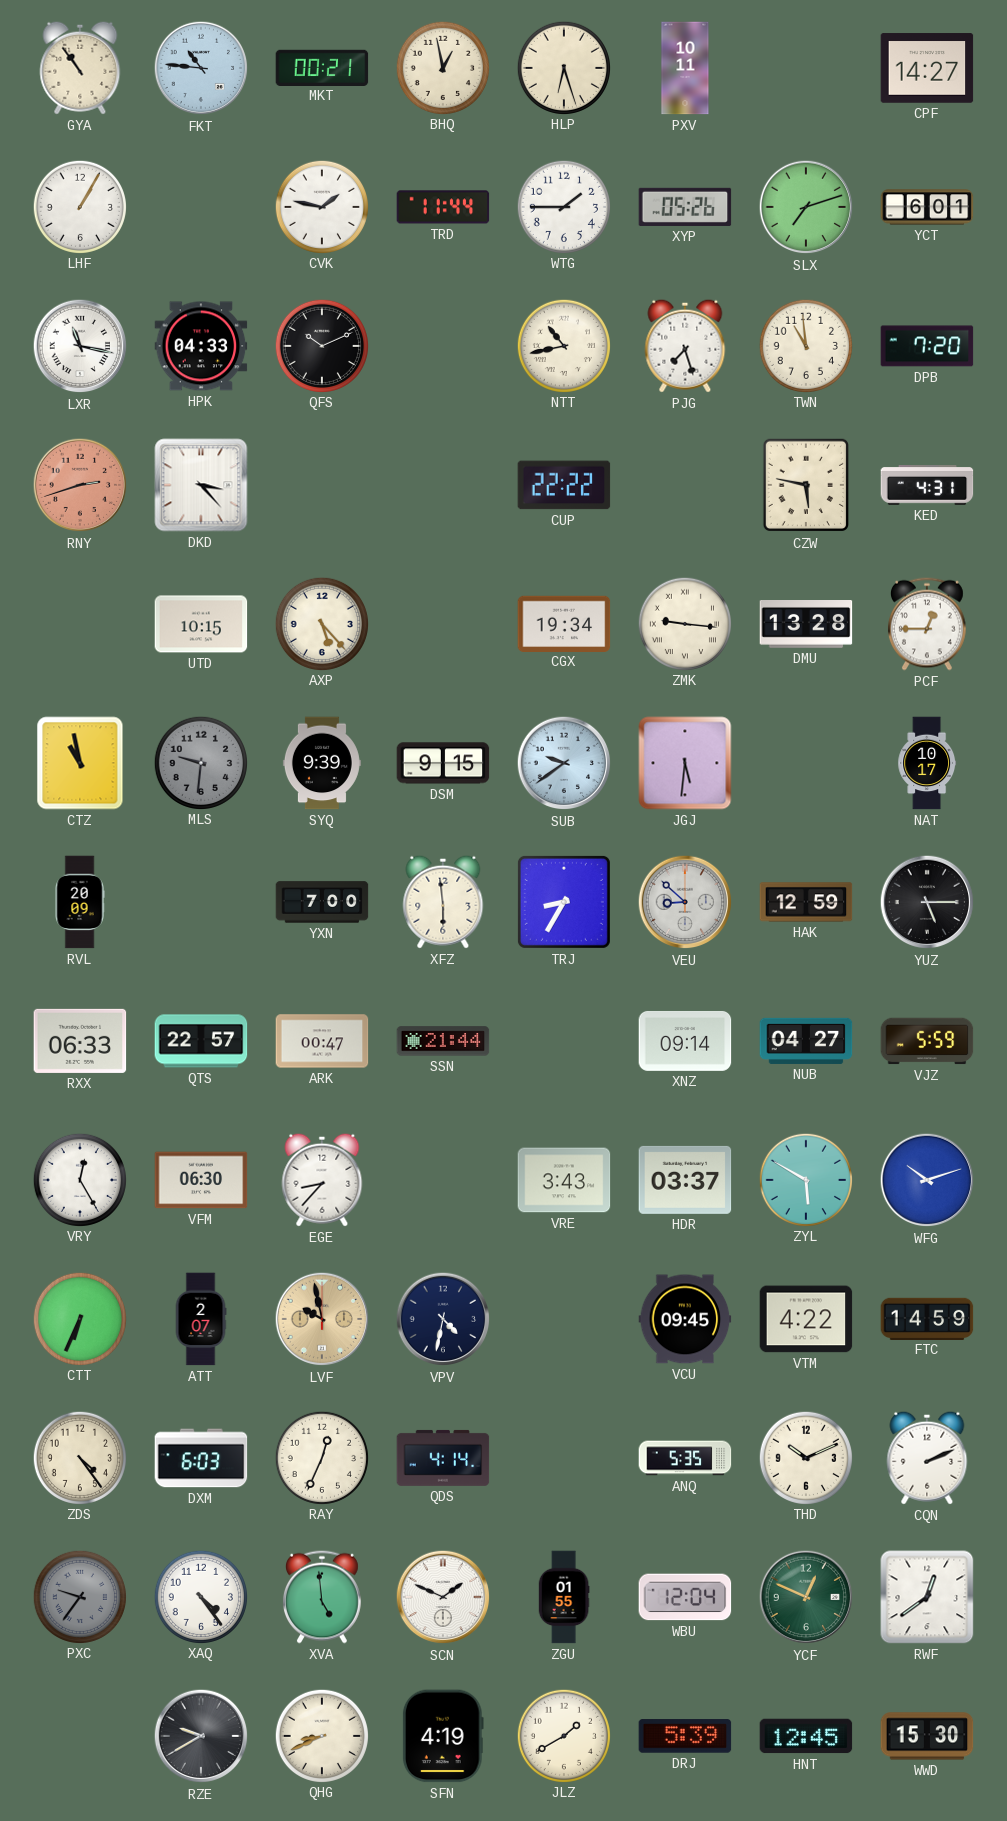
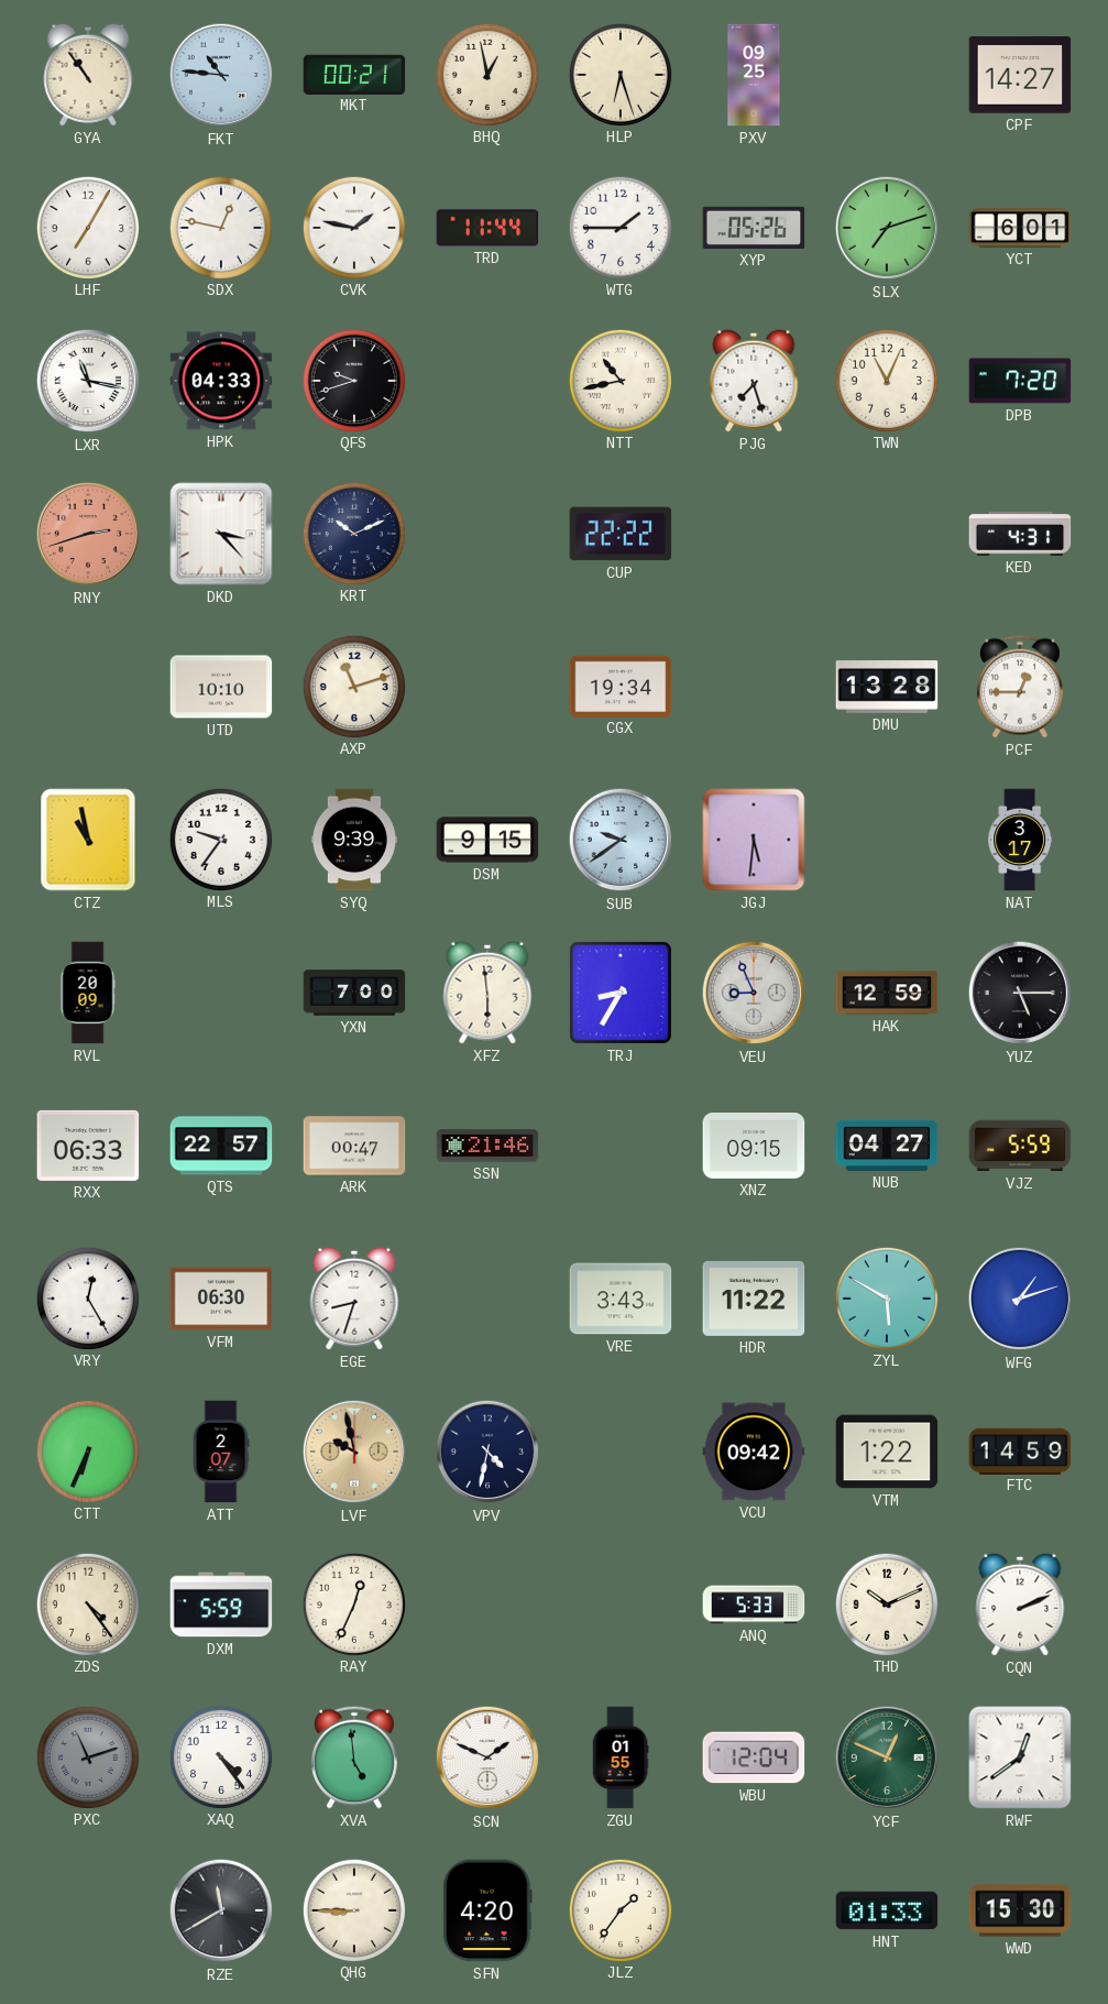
PXV: 10:11 -> 09:25 (754, 75)
LHF: 1:05 -> 7:05 (87, 227)
SDX: none -> 12:47 (220, 227)
QFS: 10:11 -> 9:42 (353, 380)
TWN: 10:59 -> 11:04 (886, 380)
KRT: none -> 10:11 (353, 533)
CZW: 5:47 -> none (805, 485)
UTD: 10:15 -> 10:10 (221, 687)
AXP: 5:23 -> 11:12 (353, 686)
ZMK: 9:16 -> none (684, 623)
MLS: 9:31 -> 9:36 (220, 839)
MLS dial: grey -> white (220, 839)
NAT: 10:17 -> 3:17 (1020, 840)
VEU: 8:52 -> 8:56 (754, 993)
SSN: 21:44 -> 21:46 (487, 1146)
XNZ: 09:14 -> 09:15 (754, 1146)
EGE: 8:37 -> 8:33 (354, 1299)
HDR: 03:37 -> 11:22 (754, 1299)
WFG: 10:12 -> 1:12 (1020, 1299)
VCU: 09:45 -> 09:42 (754, 1452)
VTM: 4:22 -> 1:22 (887, 1452)
DXM: 6:03 -> 5:59 (221, 1605)
QDS: 4:14 -> none (443, 1458)
ANQ: 5:35 -> 5:33 (754, 1605)
PXC: 9:36 -> 11:12 (87, 1756)
RZE: 9:40 -> 11:40 (221, 1910)
QHG: 8:41 -> 8:45 (353, 1909)
SFN: 4:19 -> 4:20 (487, 1910)
JLZ: 1:40 -> 1:36 (619, 1909)
DRJ: 5:39 -> none (685, 1736)
HNT: 12:45 -> 01:33 (887, 1910)
